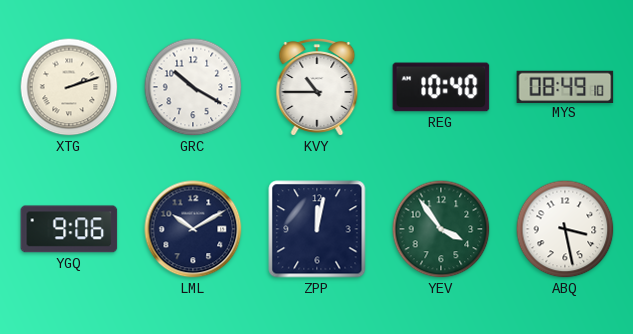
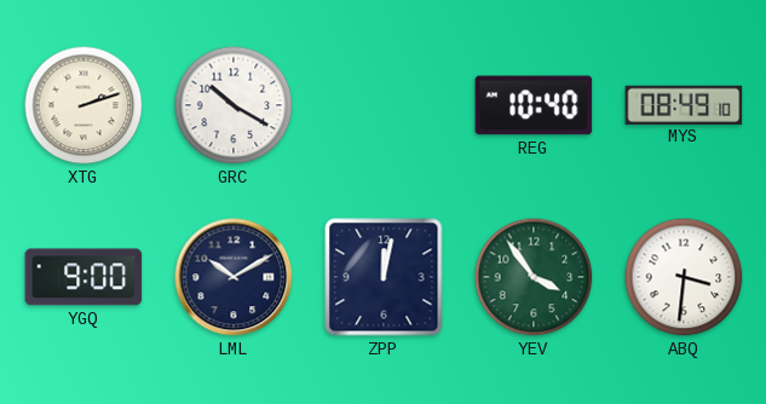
KVY: 10:45 -> none (317, 88)
YGQ: 9:06 -> 9:00 (83, 277)
ABQ: 3:28 -> 3:31 (684, 277)
